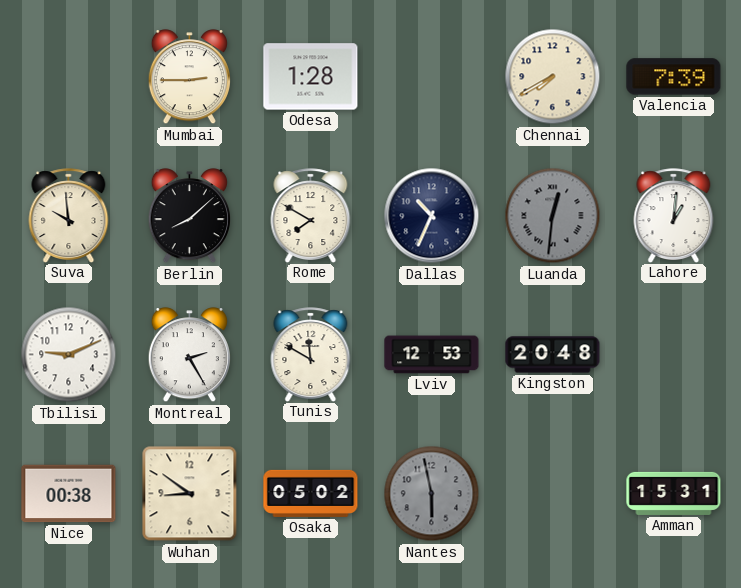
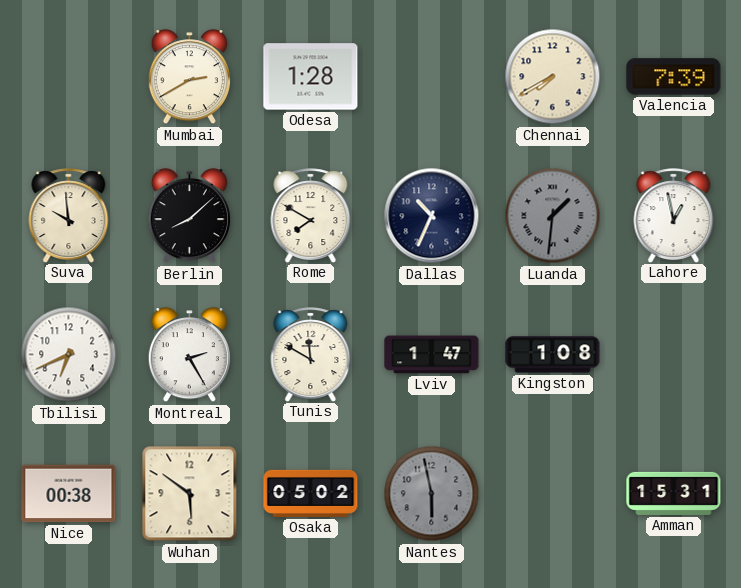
Mumbai: 2:45 -> 2:40 (189, 77)
Luanda: 12:31 -> 1:31 (553, 216)
Lahore: 1:01 -> 12:58 (674, 215)
Tbilisi: 9:11 -> 6:41 (69, 355)
Lviv: 12:53 -> 1:47 (432, 355)
Kingston: 20:48 -> 1:08 (553, 355)
Wuhan: 8:51 -> 5:51 (190, 494)
